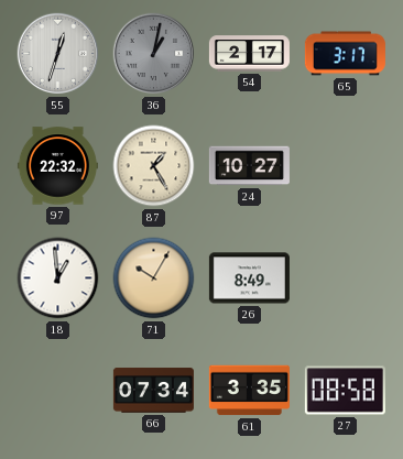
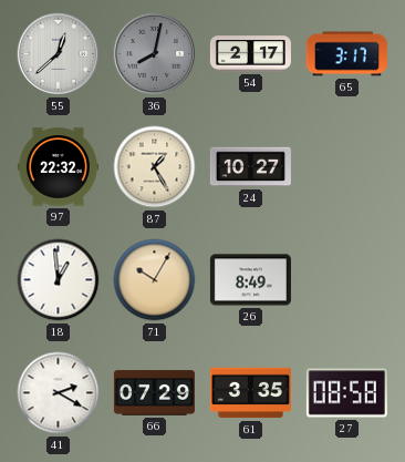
55: 12:33 -> 12:38 (59, 54)
36: 1:02 -> 8:02 (155, 54)
41: none -> 2:20 (59, 393)
66: 07:34 -> 07:29 (154, 393)
